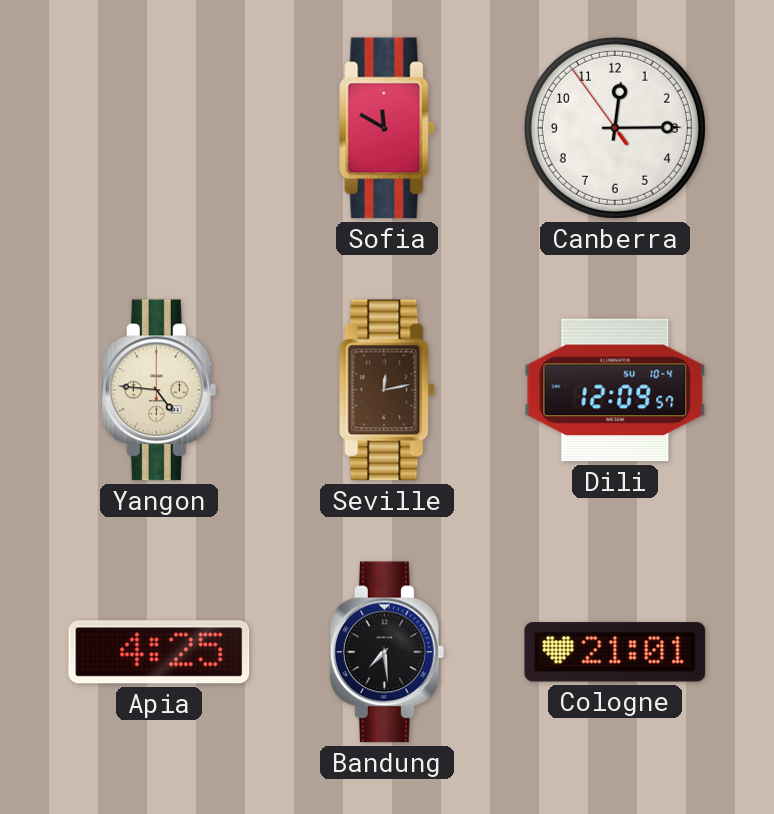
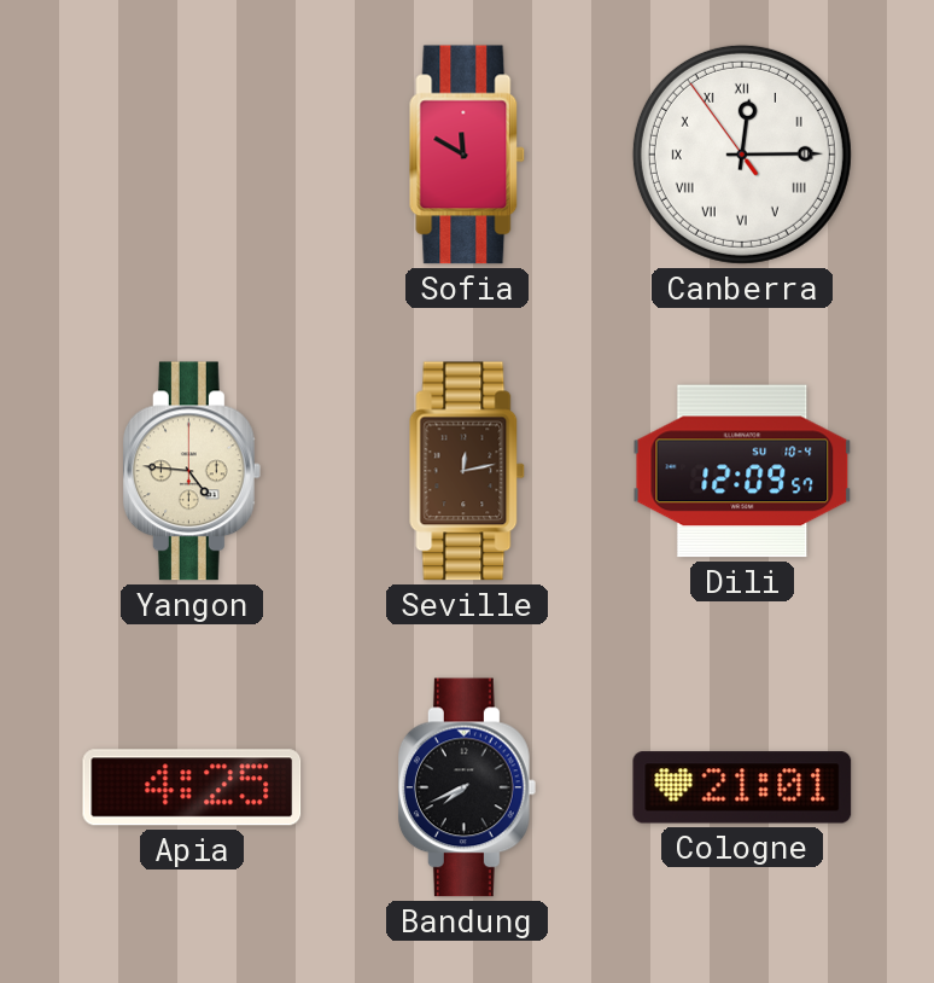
Canberra numerals: Arabic -> Roman (742, 155)
Bandung: 7:29 -> 7:41 (467, 787)
